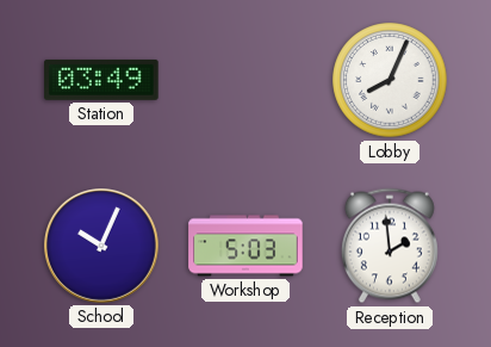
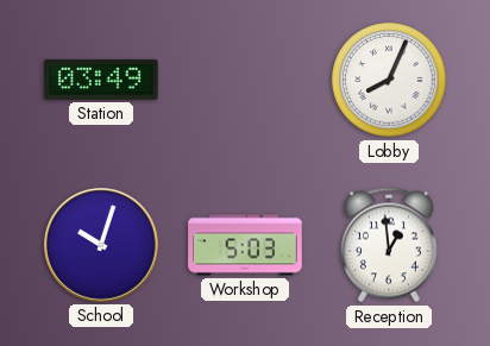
School: 10:04 -> 10:03 (102, 246)
Reception: 1:59 -> 12:59 (389, 245)
